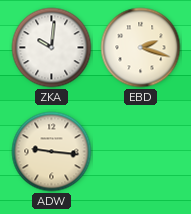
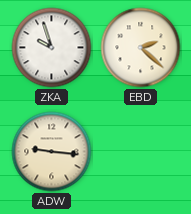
ZKA: 10:01 -> 9:57 (52, 48)
EBD: 2:18 -> 2:22 (141, 48)
